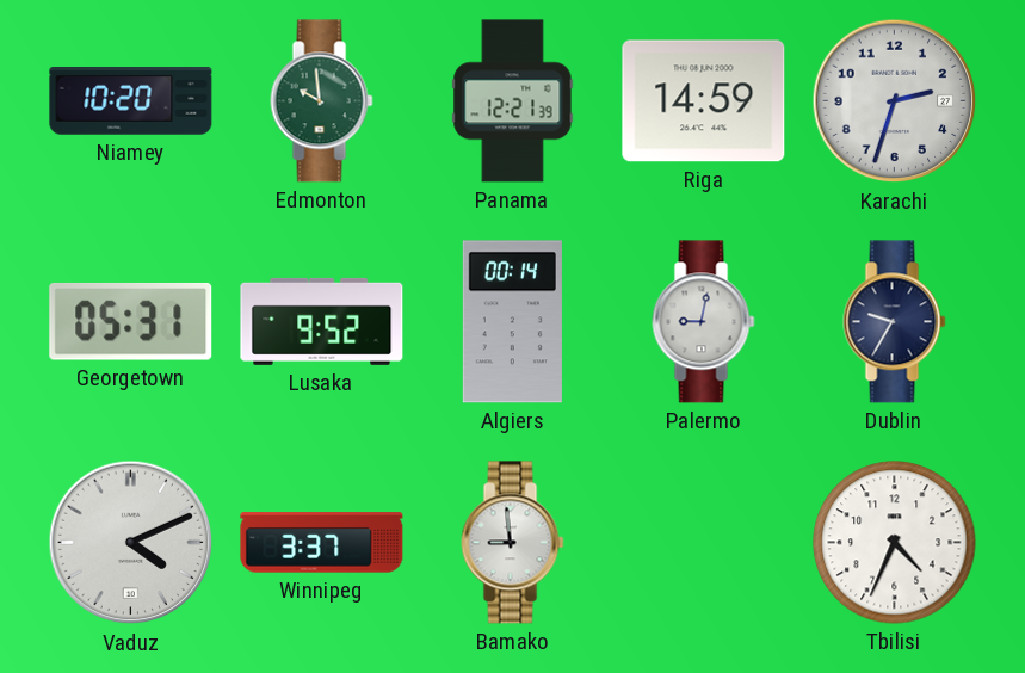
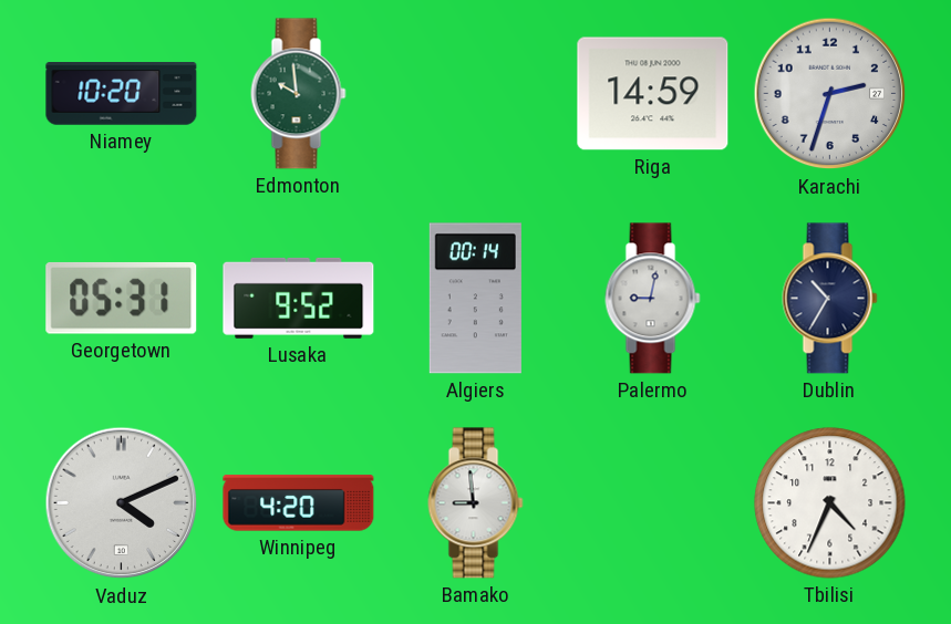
Panama: 12:21 -> none (513, 101)
Dublin: 9:35 -> 10:35 (830, 299)
Winnipeg: 3:37 -> 4:20 (299, 503)
